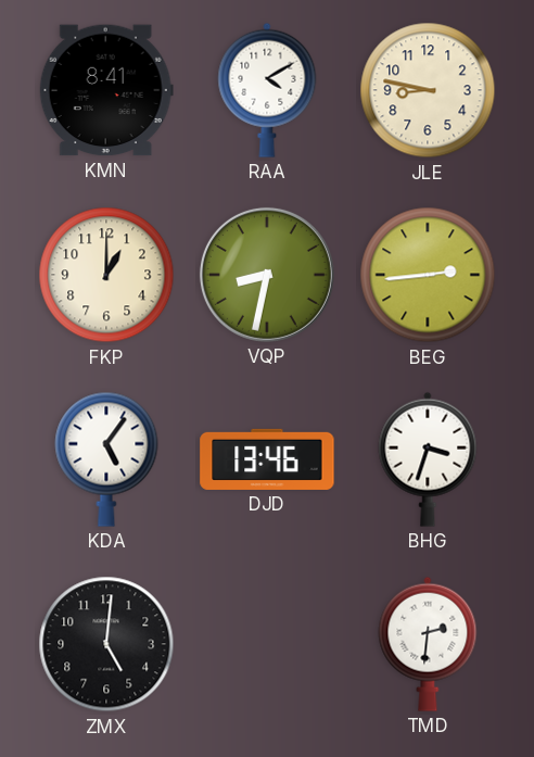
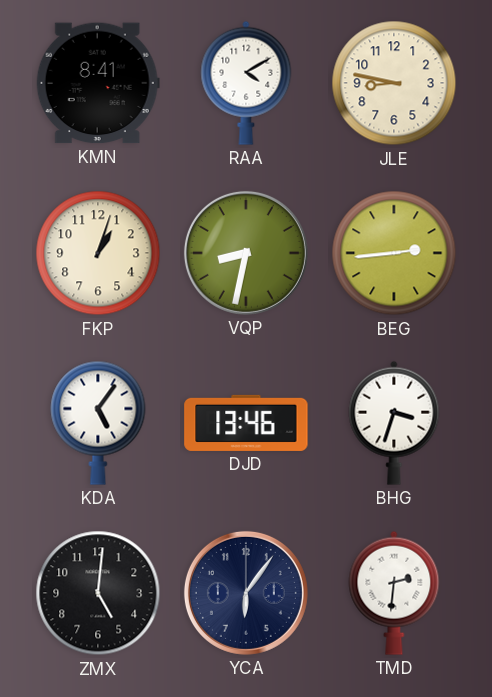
FKP: 1:00 -> 1:03 (98, 253)
YCA: none -> 6:06 (246, 593)
